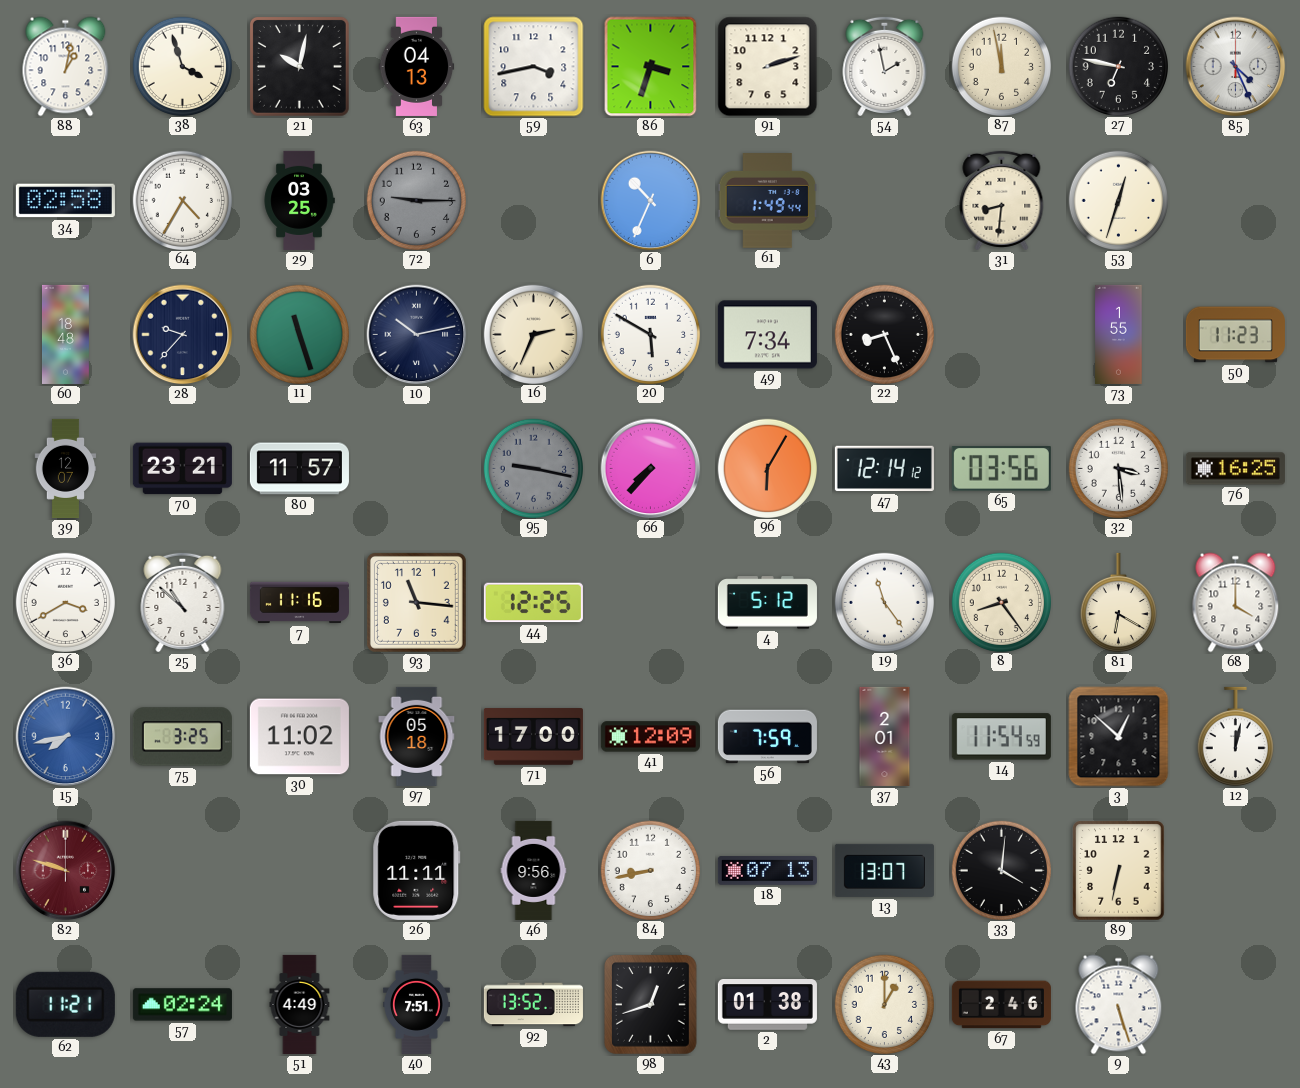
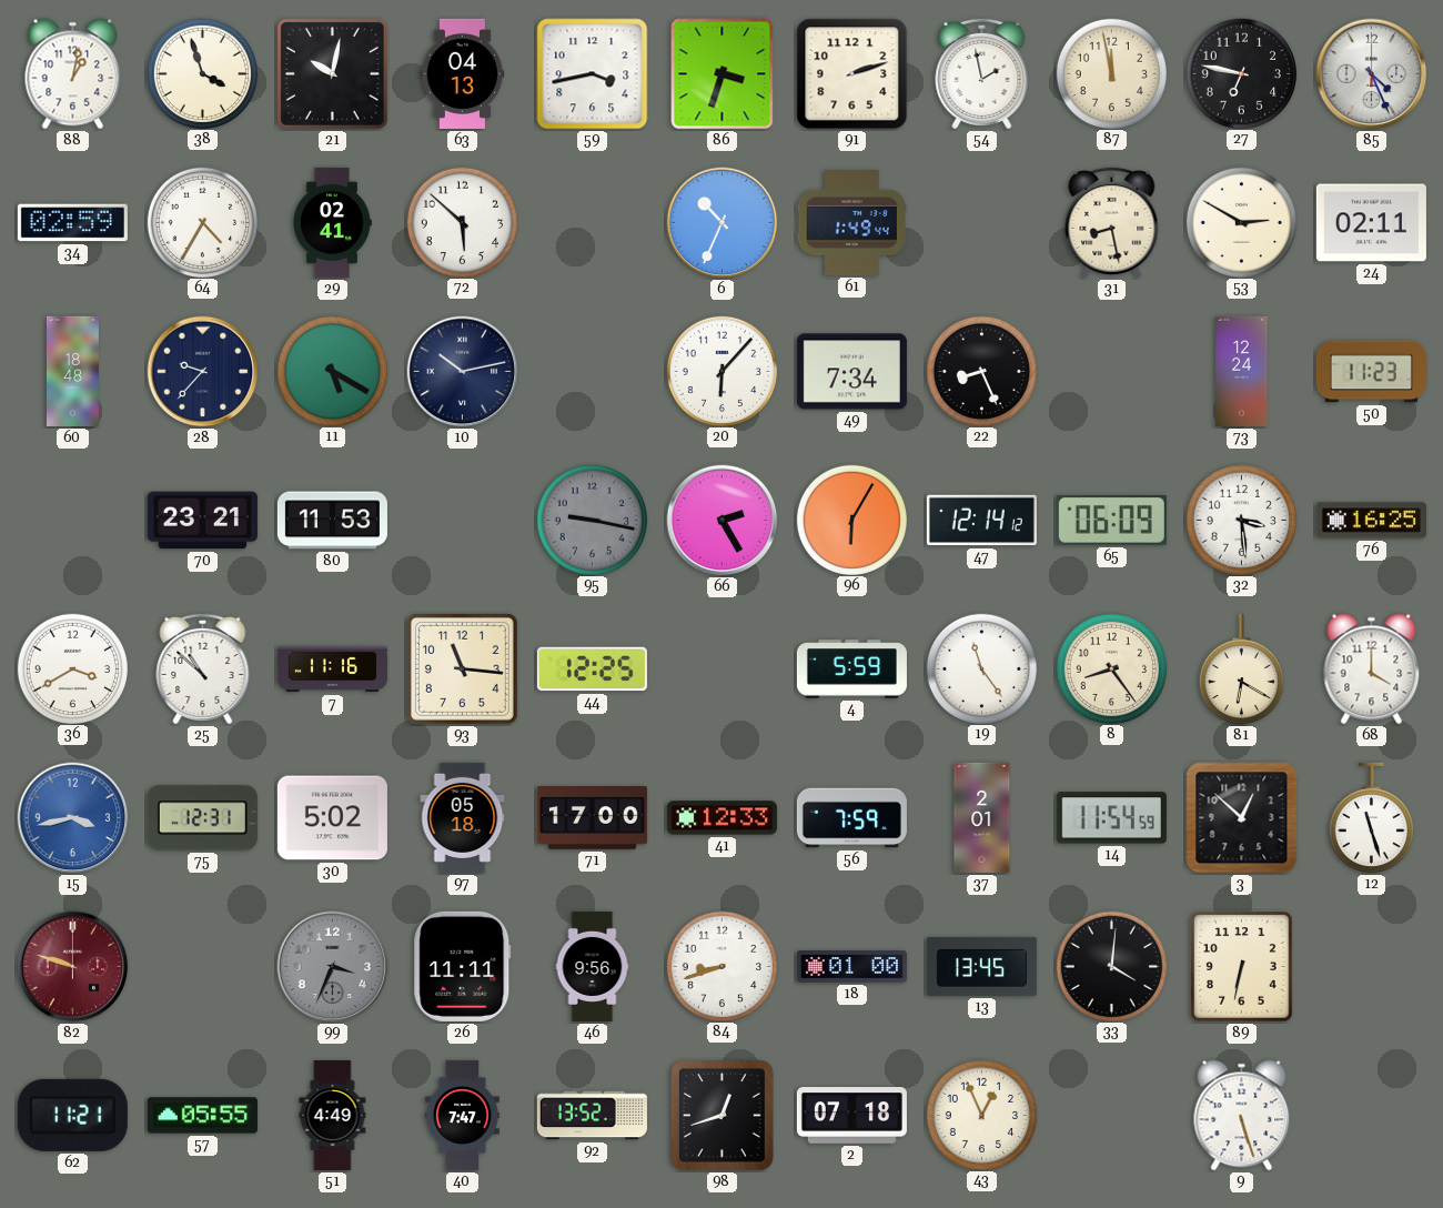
34: 02:58 -> 02:59 (72, 223)
29: 03:25 -> 02:41 (332, 222)
72: 9:15 -> 5:52 (462, 222)
72 dial: grey -> white (462, 222)
31: 8:31 -> 8:28 (1112, 222)
53: 12:33 -> 2:50 (1241, 222)
24: none -> 02:11 (1371, 223)
11: 11:27 -> 5:20 (332, 371)
16: 2:34 -> none (533, 334)
20: 5:50 -> 6:07 (722, 371)
73: 1:55 -> 12:24 (1242, 371)
39: 12:07 -> none (66, 468)
80: 11:57 -> 11:53 (332, 521)
66: 7:37 -> 2:25 (723, 521)
65: 03:56 -> 06:09 (1111, 521)
4: 5:12 -> 5:59 (851, 670)
15: 7:43 -> 3:43 (73, 818)
75: 3:25 -> 12:31 (202, 818)
30: 11:02 -> 5:02 (332, 818)
41: 12:09 -> 12:33 (722, 818)
12: 12:02 -> 11:27 (1371, 818)
99: none -> 3:34 (333, 967)
84: 8:43 -> 8:42 (722, 966)
18: 07:13 -> 01:00 (851, 967)
13: 13:07 -> 13:45 (981, 966)
57: 02:24 -> 05:55 (202, 1116)
40: 7:51 -> 7:47 (462, 1115)
2: 01:38 -> 07:18 (851, 1116)
43: 1:00 -> 12:56 (981, 1115)
67: 2:46 -> none (1001, 1005)
